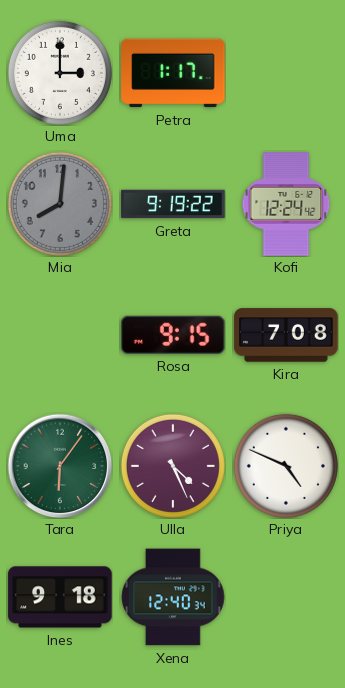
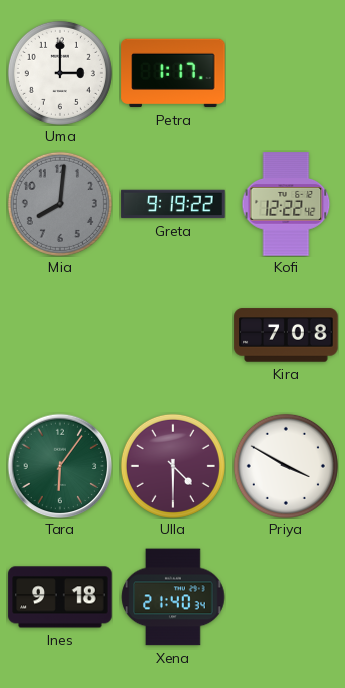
Kofi: 12:24 -> 12:22 (286, 204)
Rosa: 9:15 -> none (173, 335)
Ulla: 4:26 -> 4:30 (173, 466)
Priya: 4:49 -> 3:50 (286, 466)
Xena: 12:40 -> 21:40 (173, 597)
